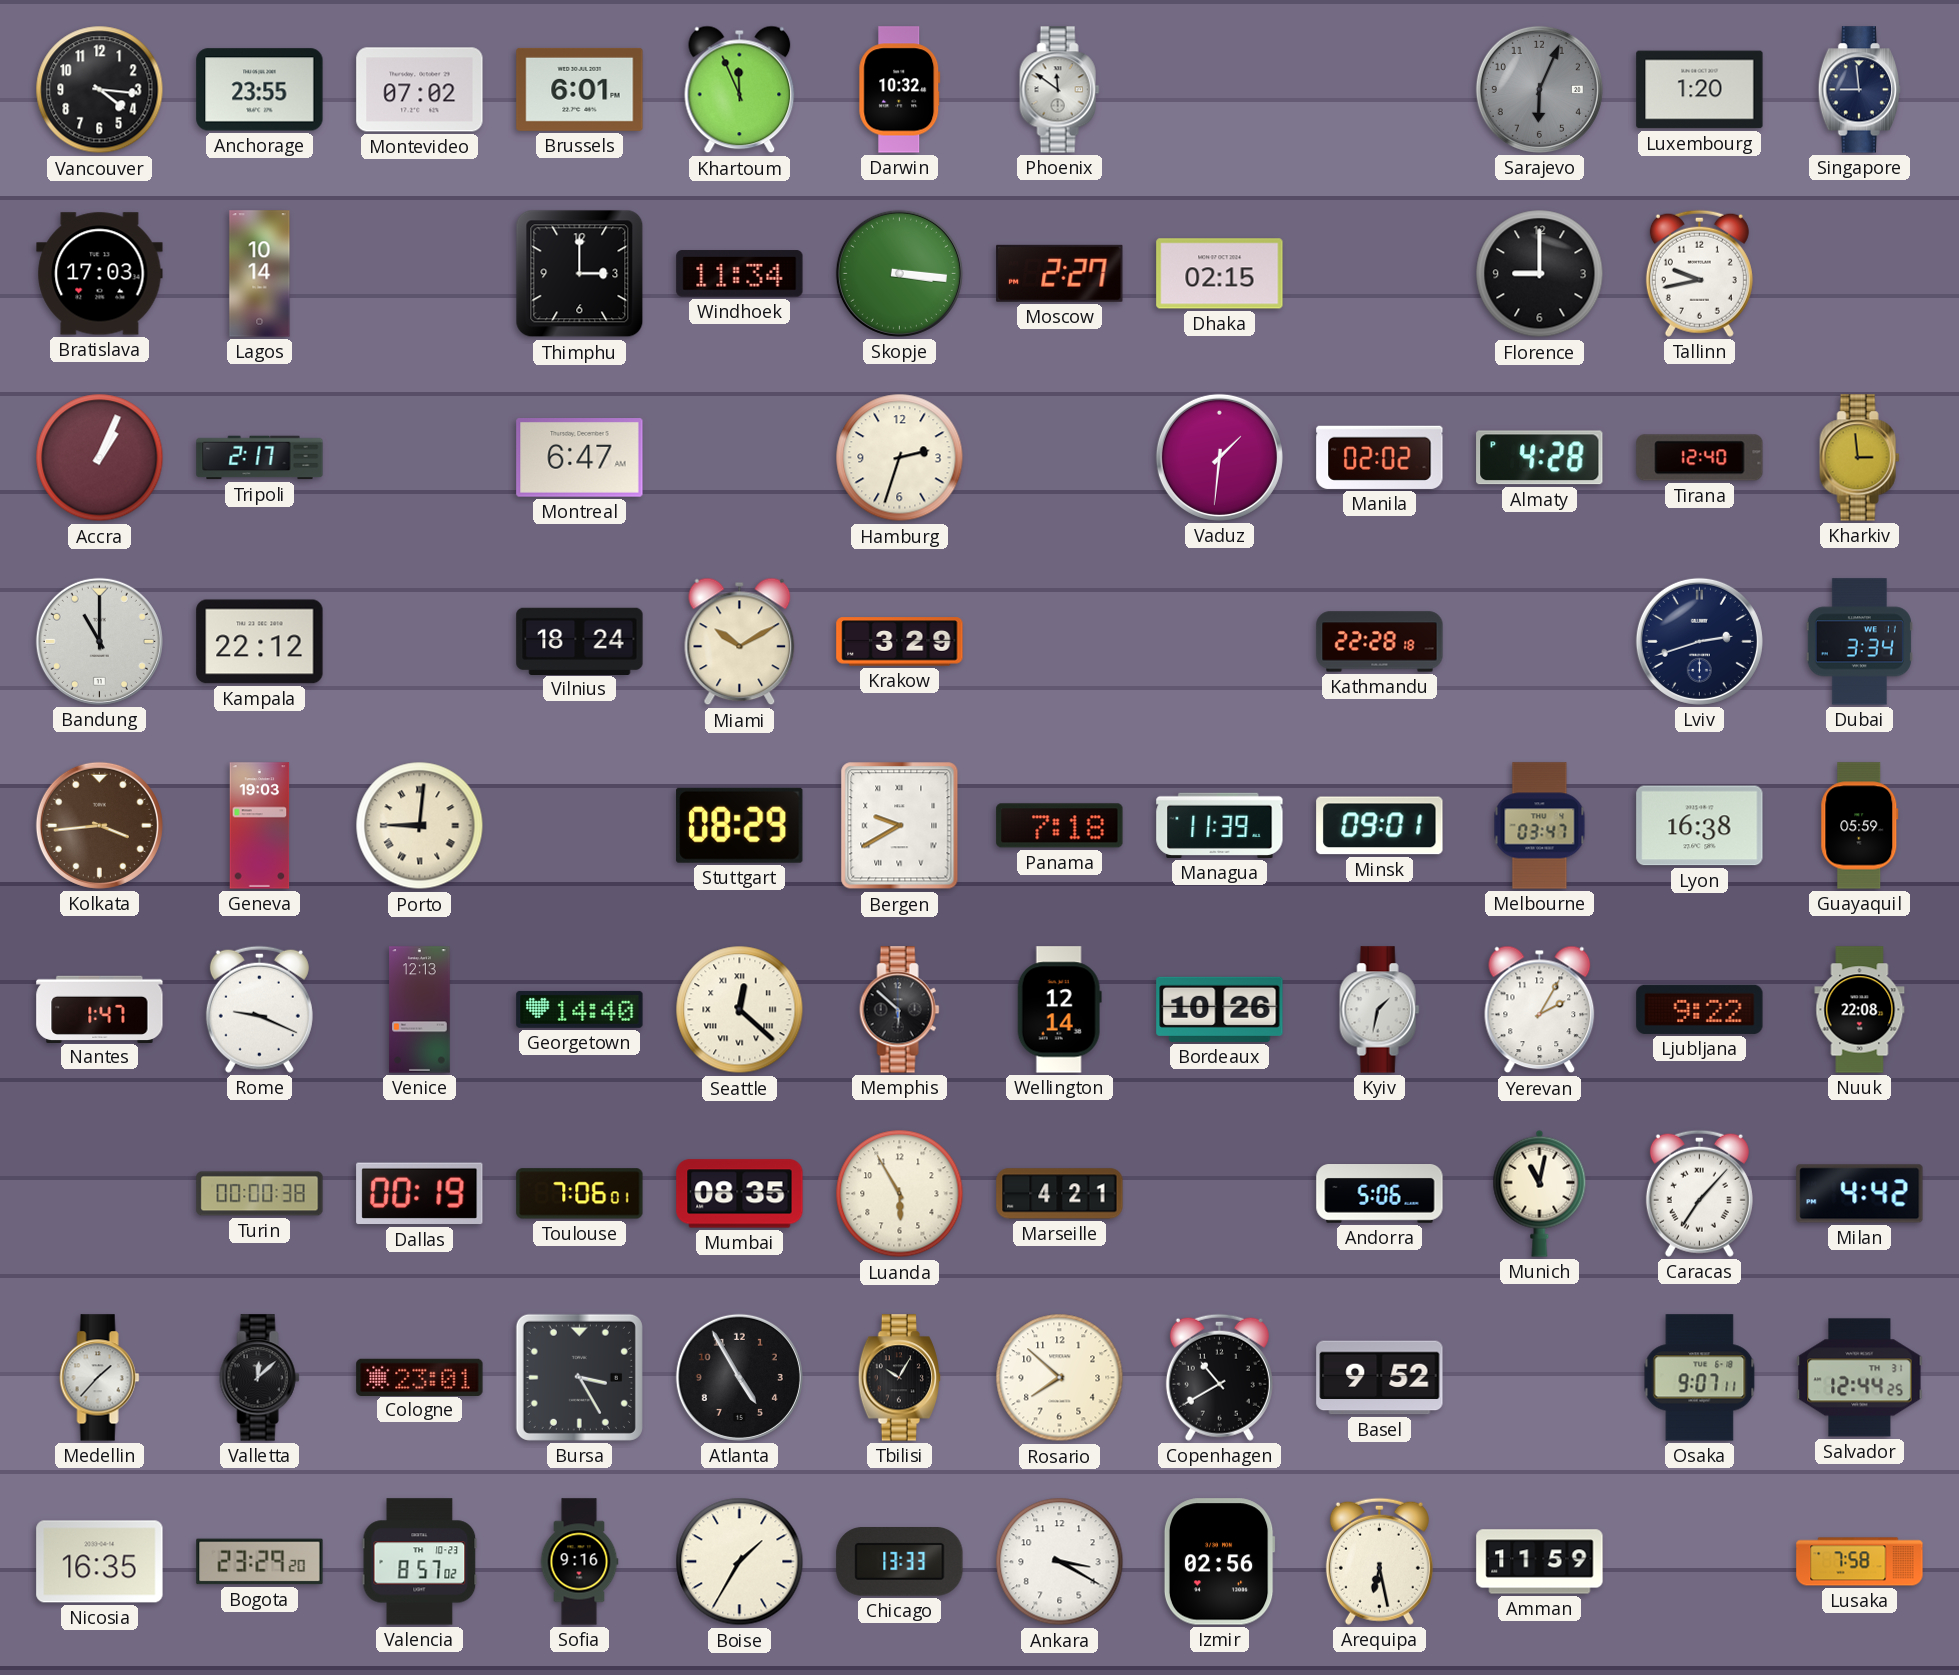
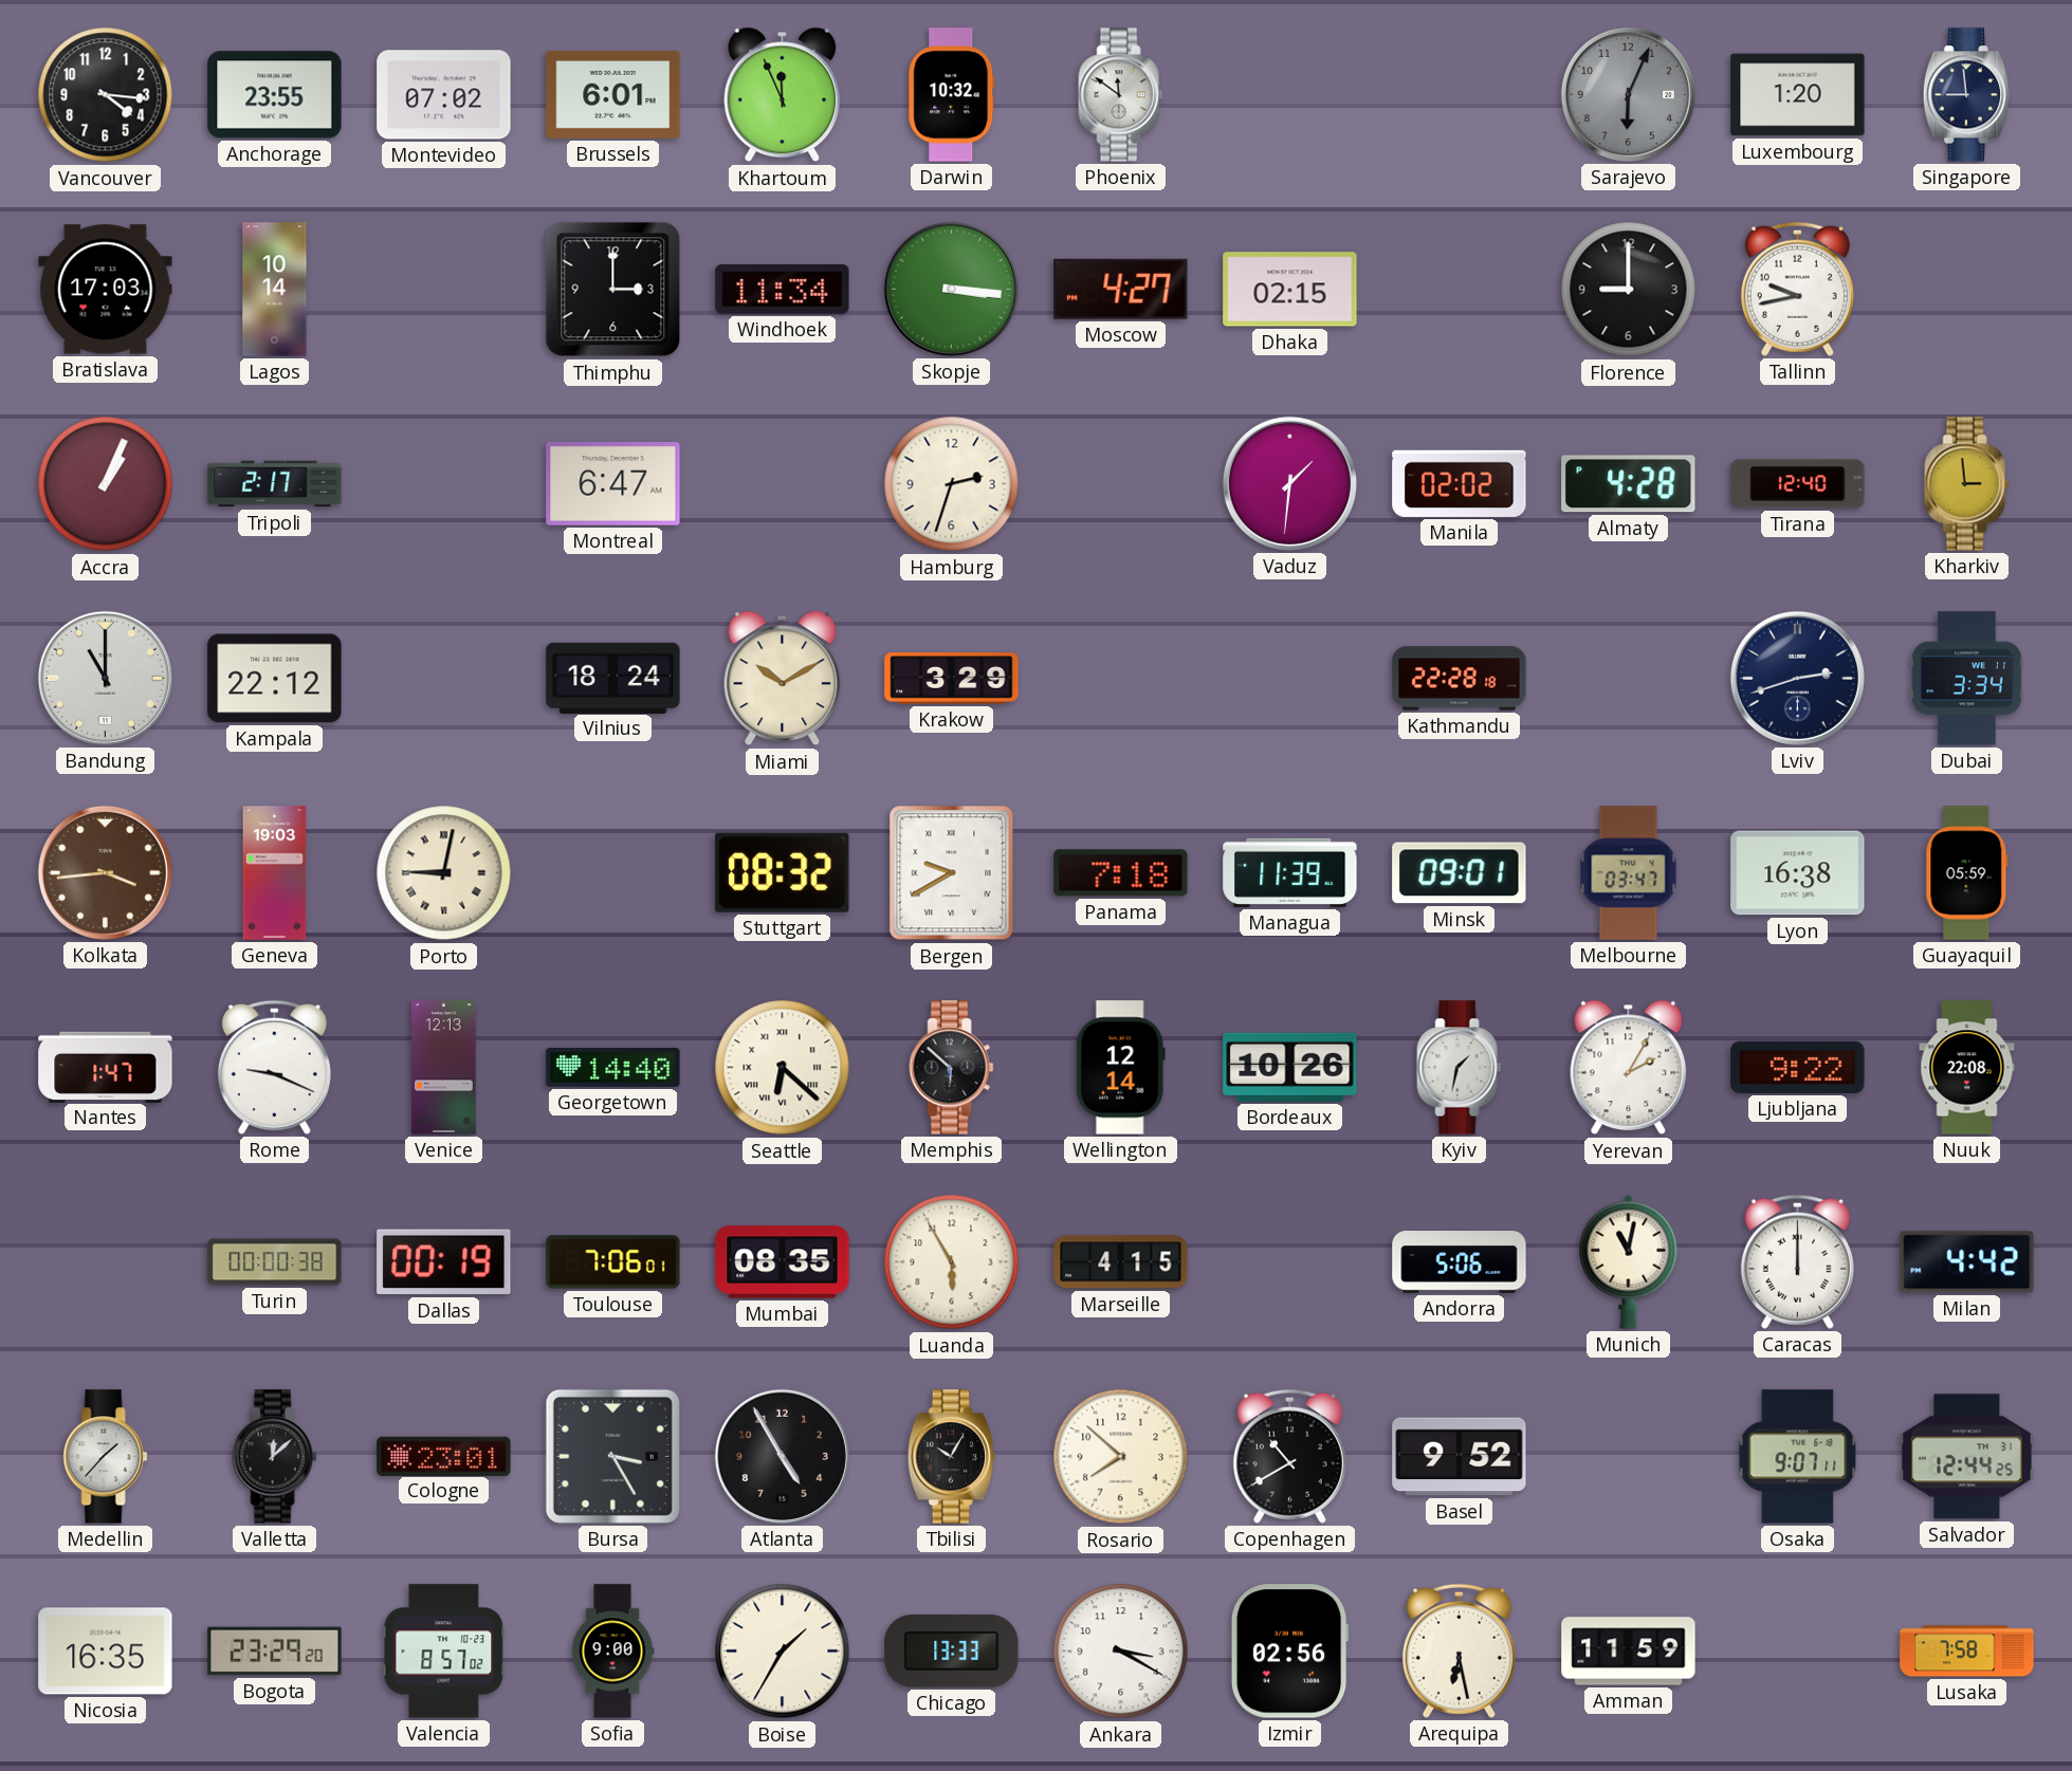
Moscow: 2:27 -> 4:27 (1121, 289)
Porto: 9:01 -> 9:02 (444, 873)
Stuttgart: 08:29 -> 08:32 (783, 872)
Seattle: 12:22 -> 6:22 (783, 1068)
Marseille: 4:21 -> 4:15 (1121, 1262)
Caracas: 7:07 -> 12:00 (1797, 1261)
Sofia: 9:16 -> 9:00 (612, 1652)
